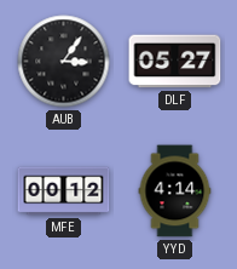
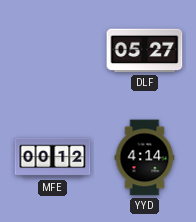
AUB: 3:06 -> none (64, 62)
